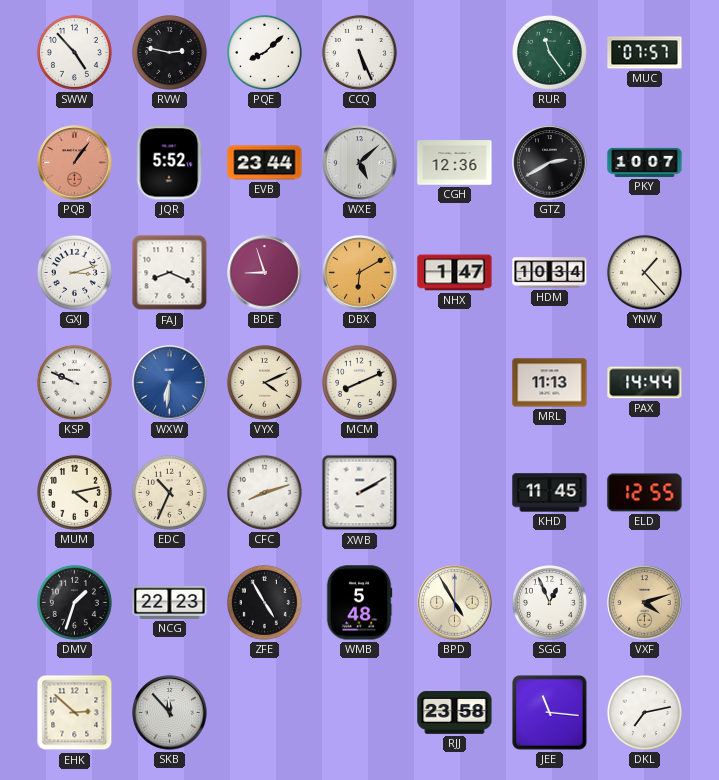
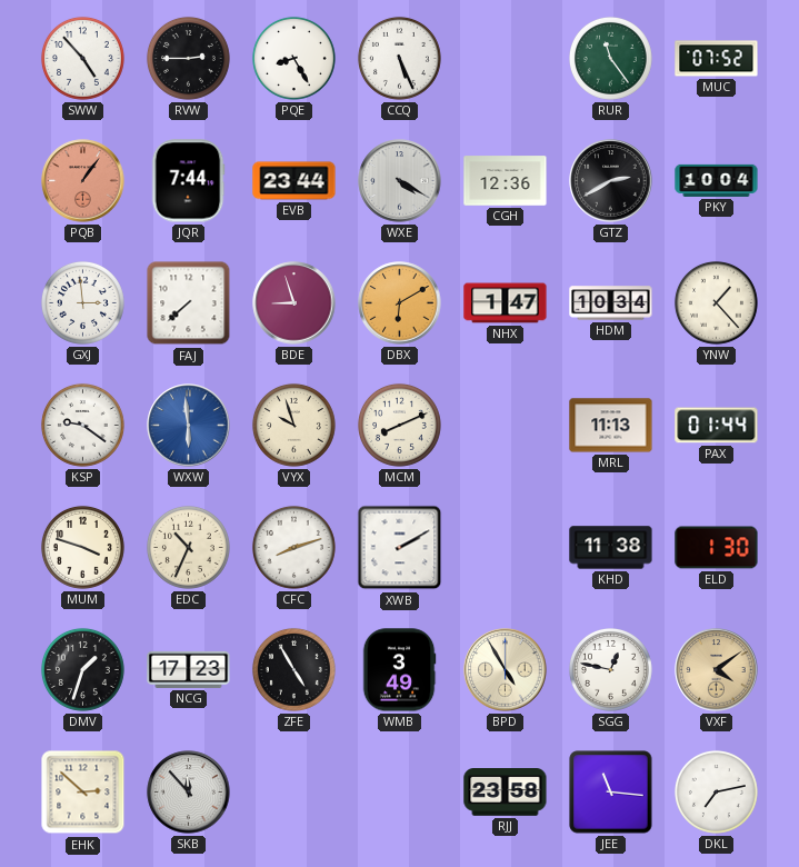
RVW: 2:47 -> 2:45 (188, 58)
PQE: 8:08 -> 8:25 (293, 58)
MUC: 07:57 -> 07:52 (717, 59)
JQR: 5:52 -> 7:44 (188, 181)
WXE: 5:08 -> 4:20 (400, 181)
PKY: 10:07 -> 10:04 (717, 180)
GXJ: 3:12 -> 2:59 (82, 302)
FAJ: 8:19 -> 7:38 (189, 303)
KSP: 9:49 -> 9:21 (82, 425)
WXW: 6:31 -> 5:59 (189, 426)
VYX: 4:11 -> 9:57 (293, 425)
PAX: 14:44 -> 01:44 (717, 426)
MUM: 4:13 -> 3:48 (82, 547)
KHD: 11:45 -> 11:38 (611, 548)
ELD: 12:55 -> 1:30 (717, 548)
NCG: 22:23 -> 17:23 (189, 669)
WMB: 5:48 -> 3:49 (399, 670)
SGG: 12:56 -> 12:47 (610, 669)
VXF: 4:12 -> 4:09 (717, 670)
